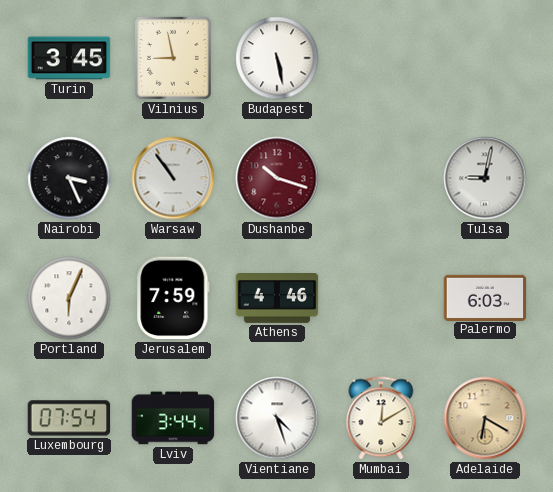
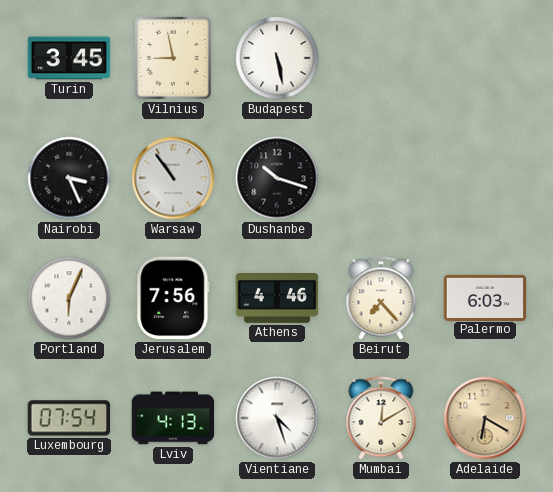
Dushanbe dial: burgundy -> black (277, 178)
Tulsa: 9:02 -> none (485, 178)
Jerusalem: 7:59 -> 7:56 (173, 298)
Beirut: none -> 7:23 (381, 298)
Lviv: 3:44 -> 4:13 (173, 418)
